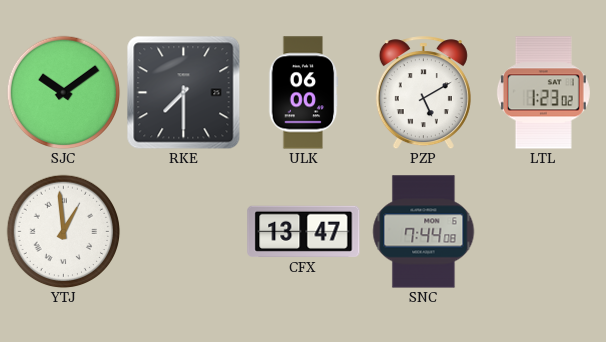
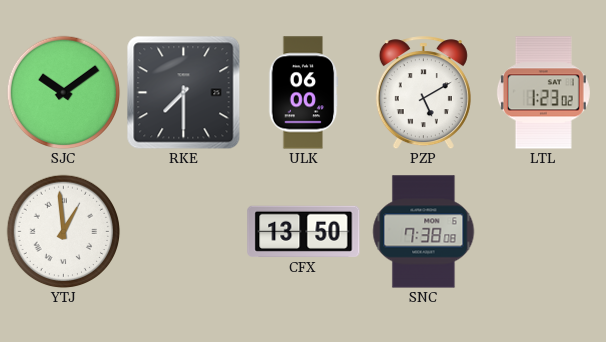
CFX: 13:47 -> 13:50 (304, 231)
SNC: 7:44 -> 7:38 (424, 232)
